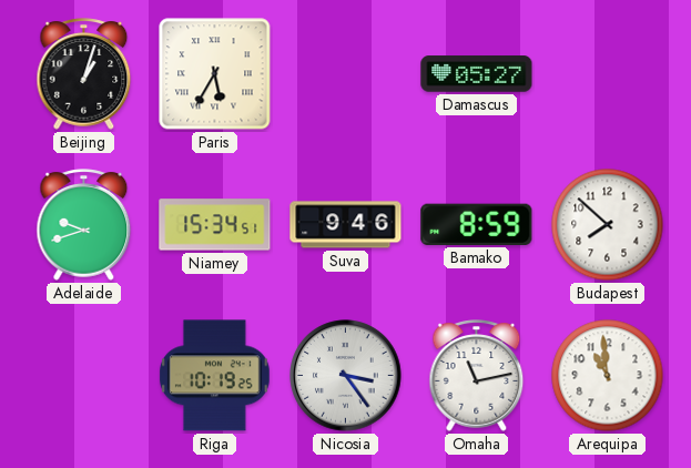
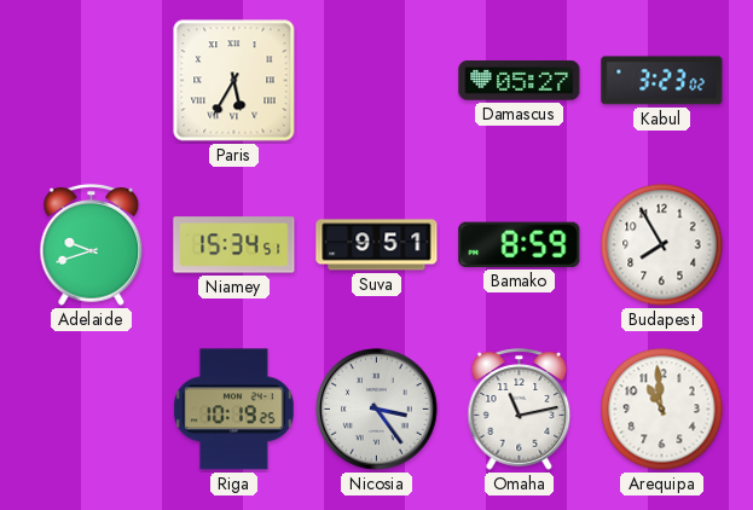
Beijing: 1:03 -> none (84, 74)
Kabul: none -> 3:23 (662, 81)
Suva: 9:46 -> 9:51 (377, 245)
Budapest: 7:52 -> 7:55 (662, 245)
